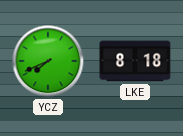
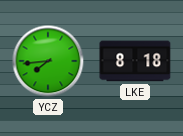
YCZ: 7:41 -> 7:44 (48, 61)
